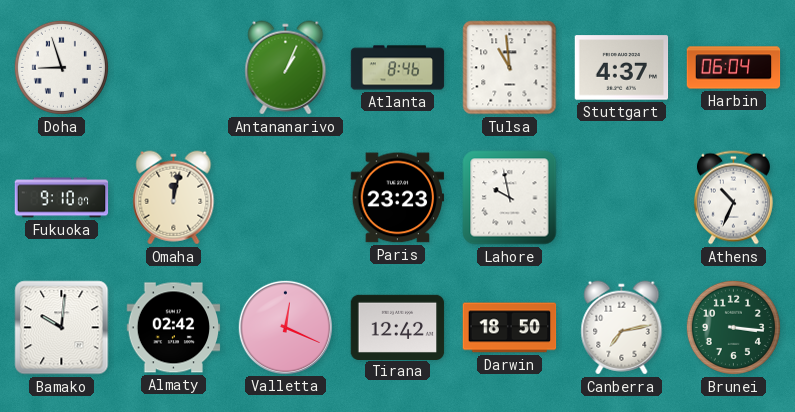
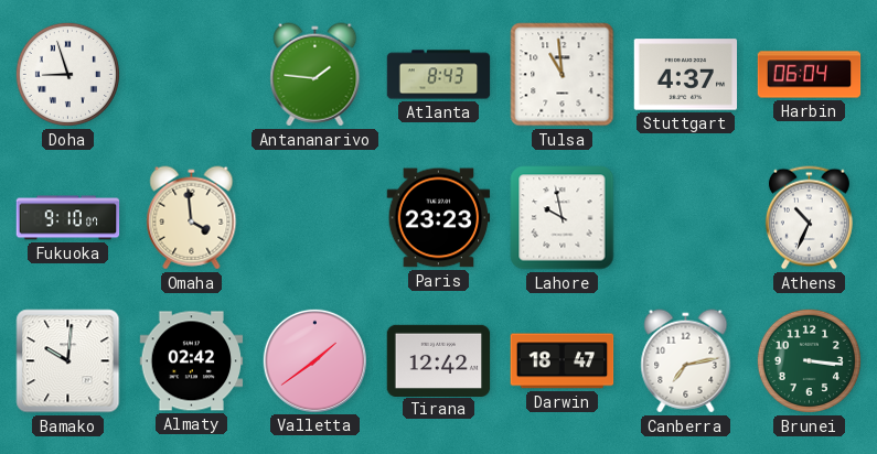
Antananarivo: 1:04 -> 1:46 (315, 75)
Atlanta: 8:46 -> 8:43 (439, 75)
Omaha: 12:02 -> 3:59 (192, 218)
Valletta: 12:19 -> 1:39 (314, 360)
Darwin: 18:50 -> 18:47 (563, 361)
